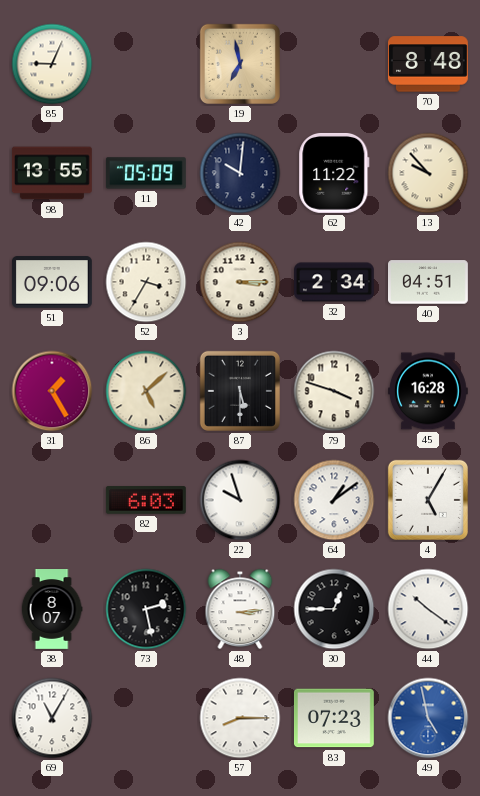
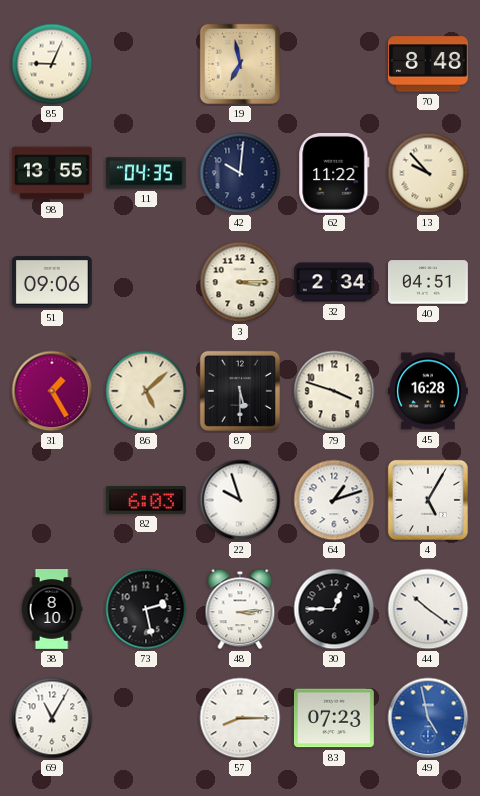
11: 05:09 -> 04:35 (146, 173)
52: 3:35 -> none (146, 282)
64: 1:09 -> 1:12 (334, 500)
38: 8:07 -> 8:10 (52, 609)
